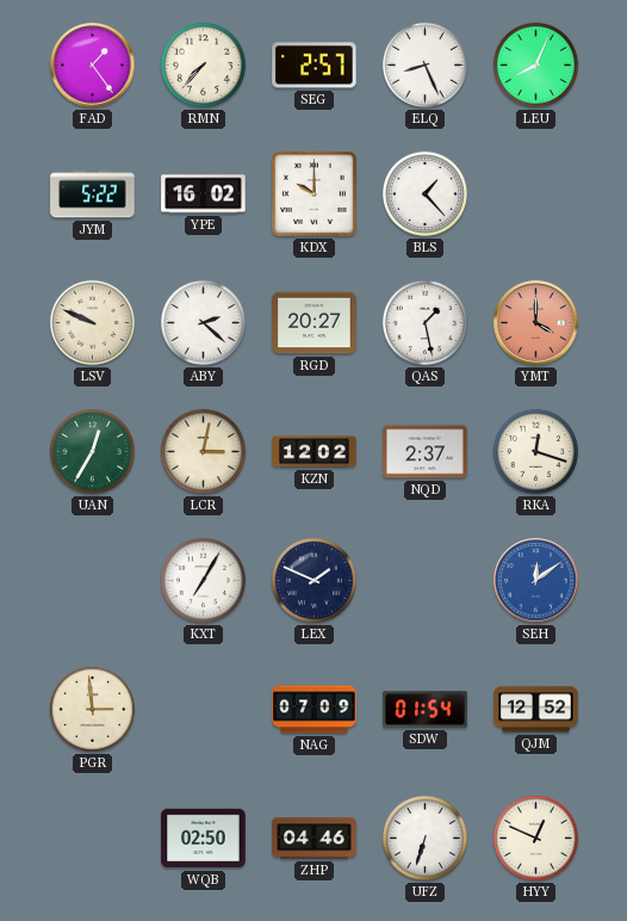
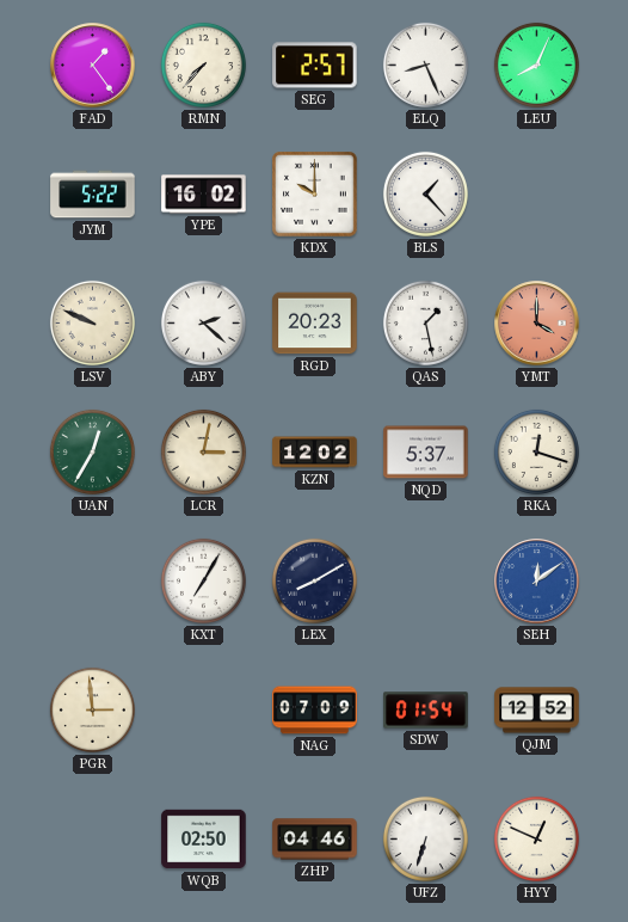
RGD: 20:27 -> 20:23 (315, 324)
NQD: 2:37 -> 5:37 (426, 453)
LEX: 1:49 -> 8:10 (314, 580)
